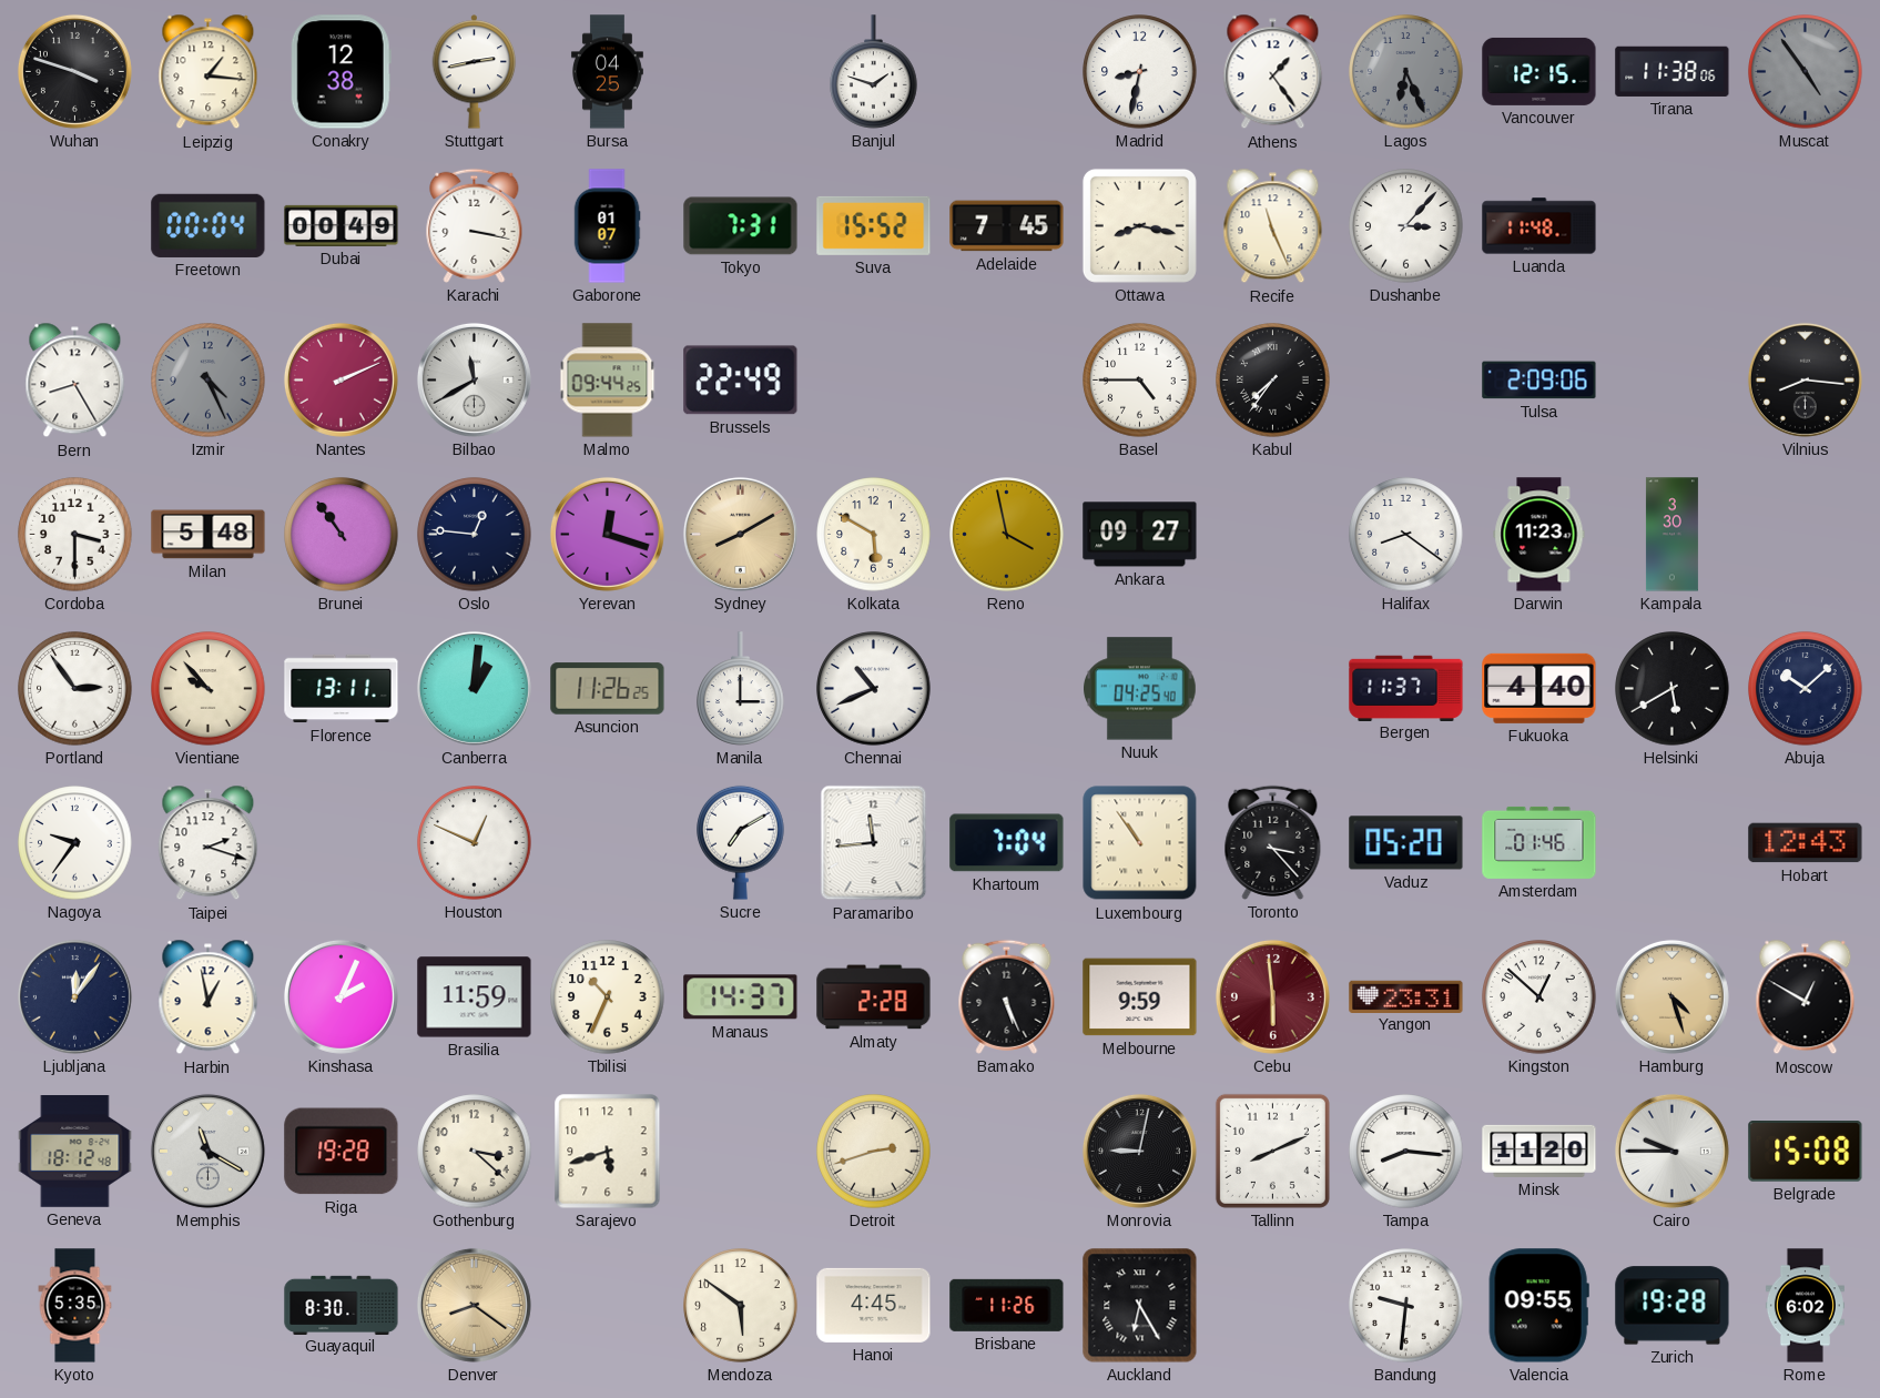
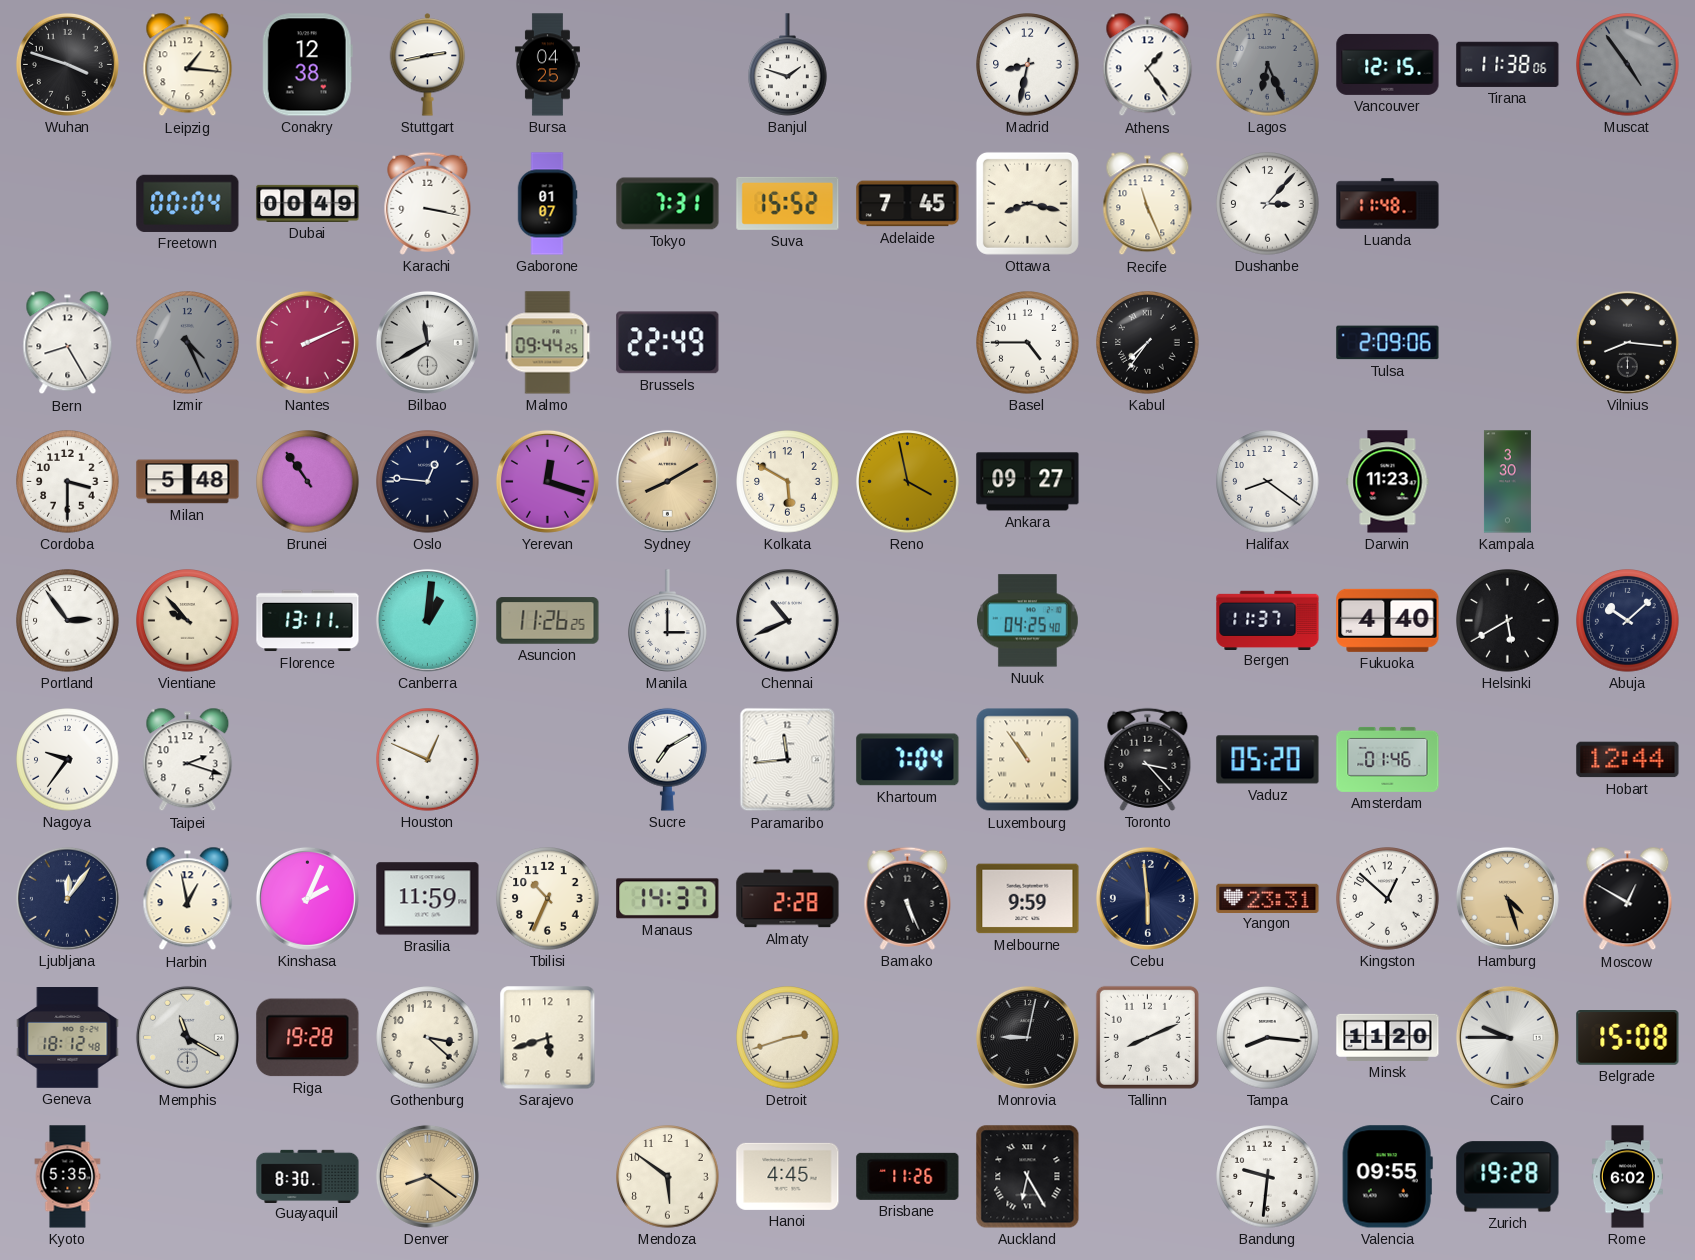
Hobart: 12:43 -> 12:44 (1628, 760)
Cebu dial: burgundy -> navy (1147, 898)
